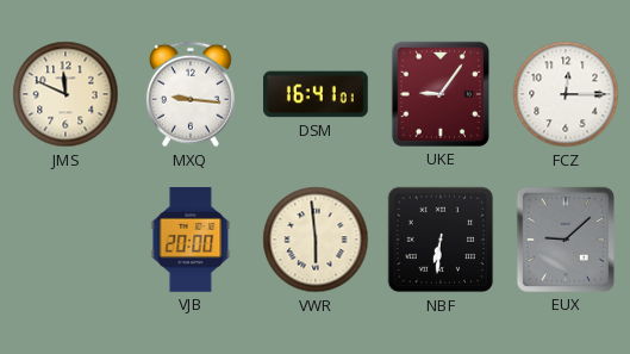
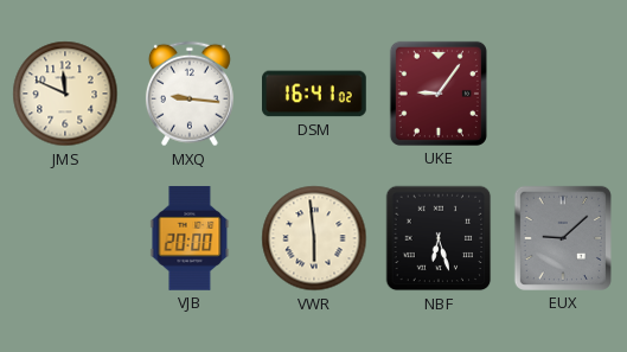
DSM: 16:41:01 -> 16:41:02 (315, 94)
FCZ: 12:15 -> none (566, 94)
NBF: 6:31 -> 6:27 (439, 238)
